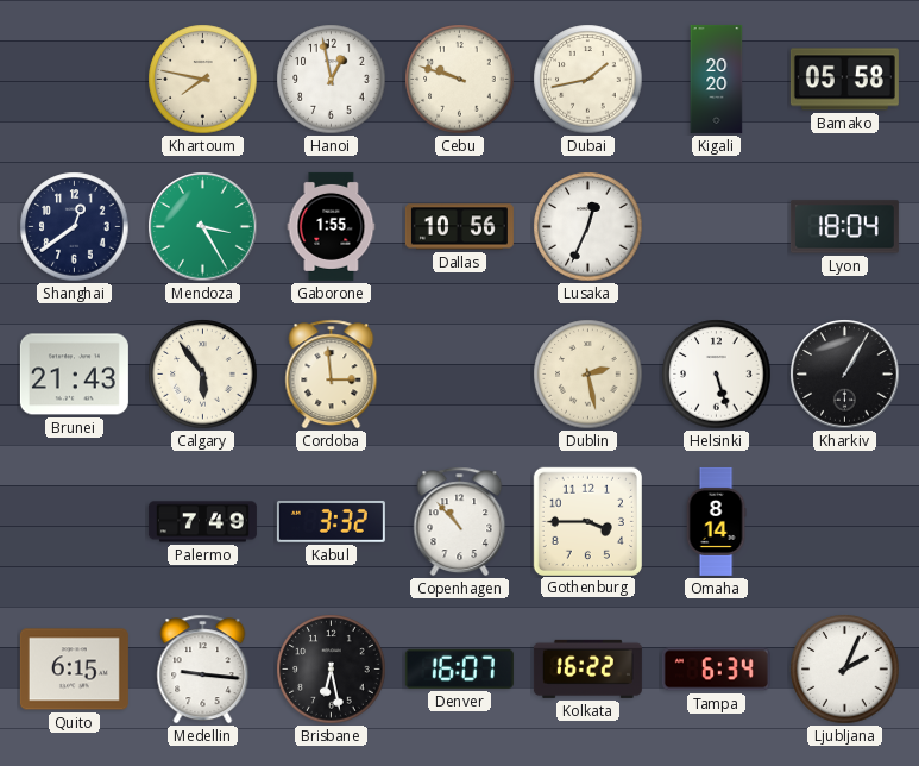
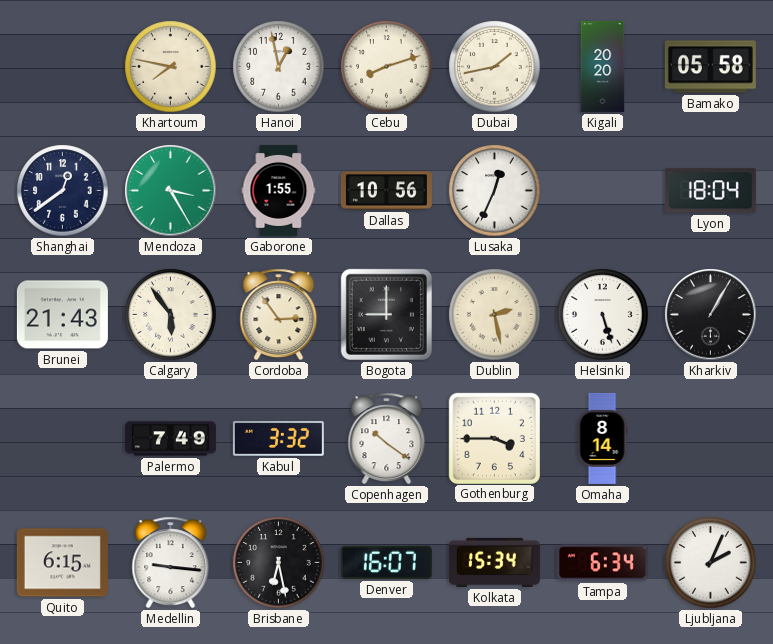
Cebu: 9:48 -> 8:12 (387, 67)
Cordoba: 2:59 -> 2:54 (279, 315)
Bogota: none -> 9:00 (386, 314)
Copenhagen: 10:53 -> 10:21 (387, 439)
Kolkata: 16:22 -> 15:34 (494, 562)
